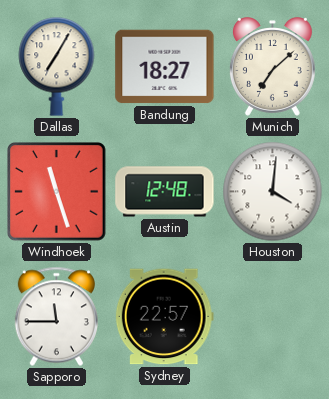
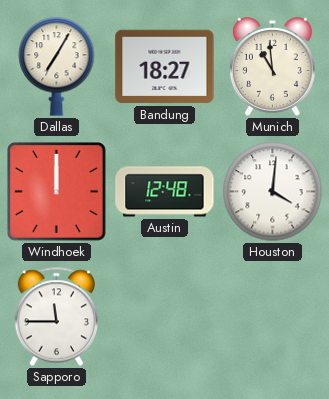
Munich: 7:08 -> 10:59 (272, 67)
Windhoek: 11:27 -> 12:00 (57, 192)
Sydney: 22:57 -> none (164, 317)
